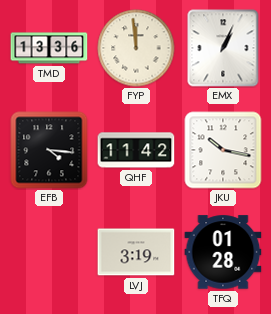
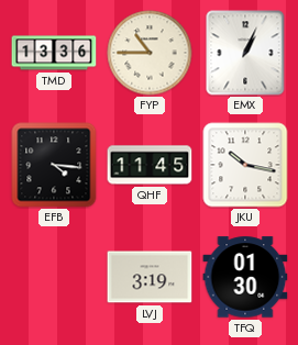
FYP: 11:59 -> 10:45 (150, 53)
QHF: 11:42 -> 11:45 (150, 165)
TFQ: 01:28 -> 01:30 (245, 277)
